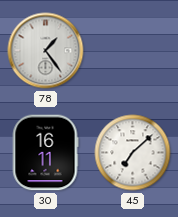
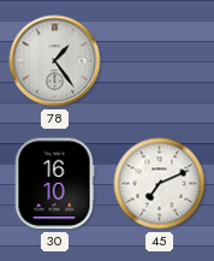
30: 16:11 -> 16:10 (54, 184)
45: 7:08 -> 7:11 (160, 184)
